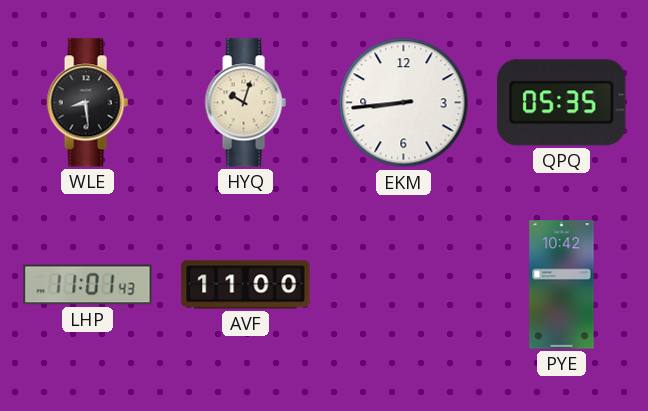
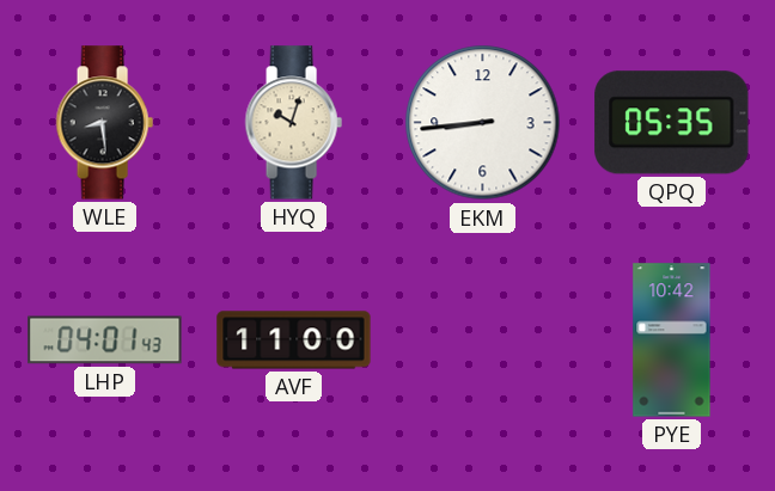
LHP: 11:01 -> 04:01 (105, 340)
